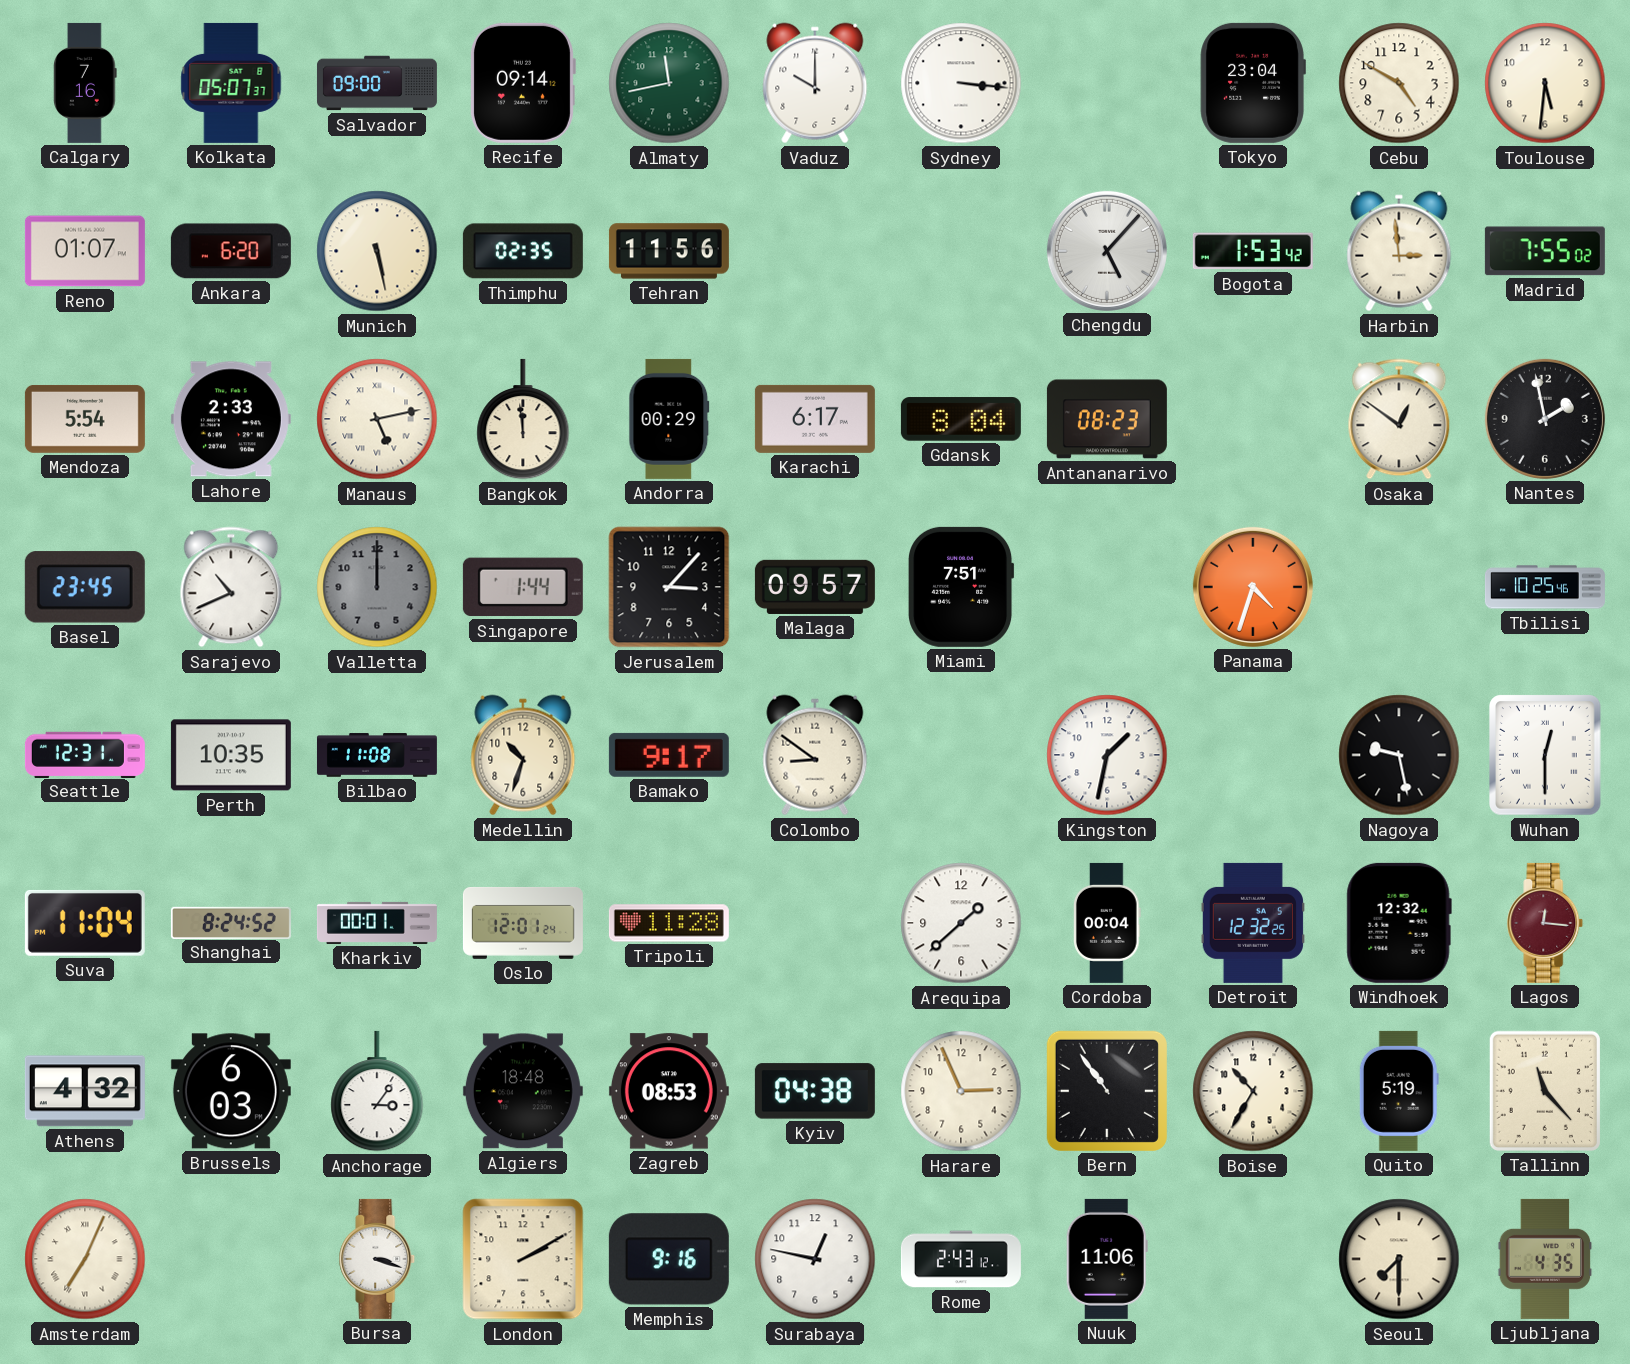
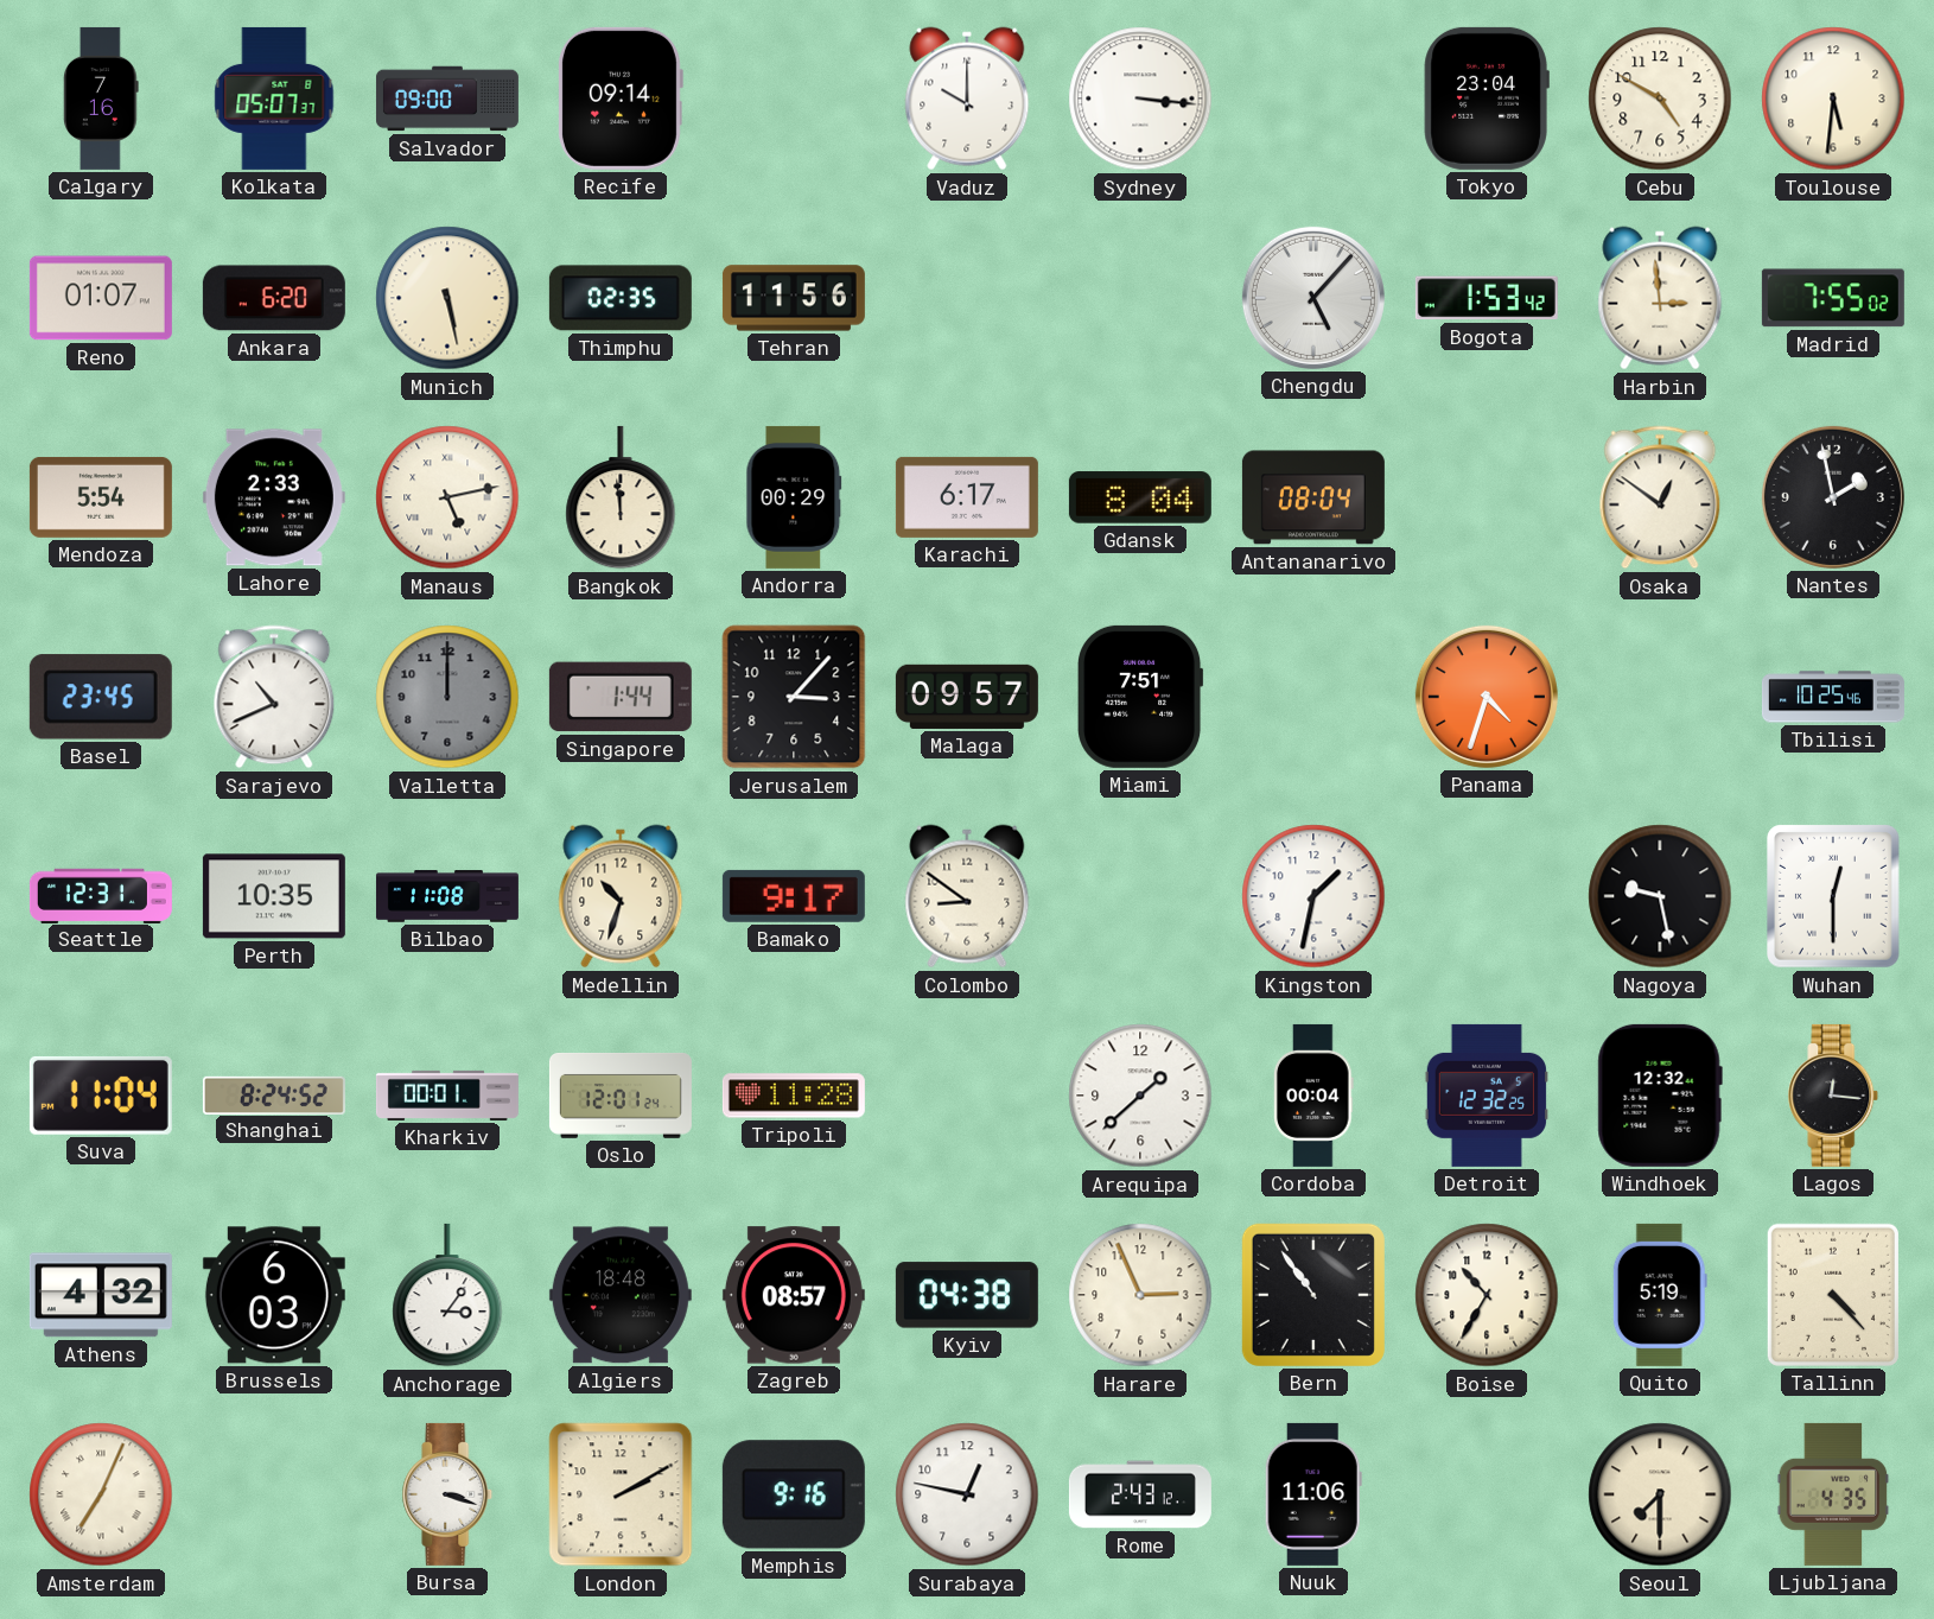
Almaty: 11:43 -> none (669, 83)
Antananarivo: 08:23 -> 08:04 (1313, 497)
Lagos dial: burgundy -> black (1833, 1096)
Zagreb: 08:53 -> 08:57 (794, 1295)
Tallinn: 11:23 -> 4:23 (1833, 1295)
